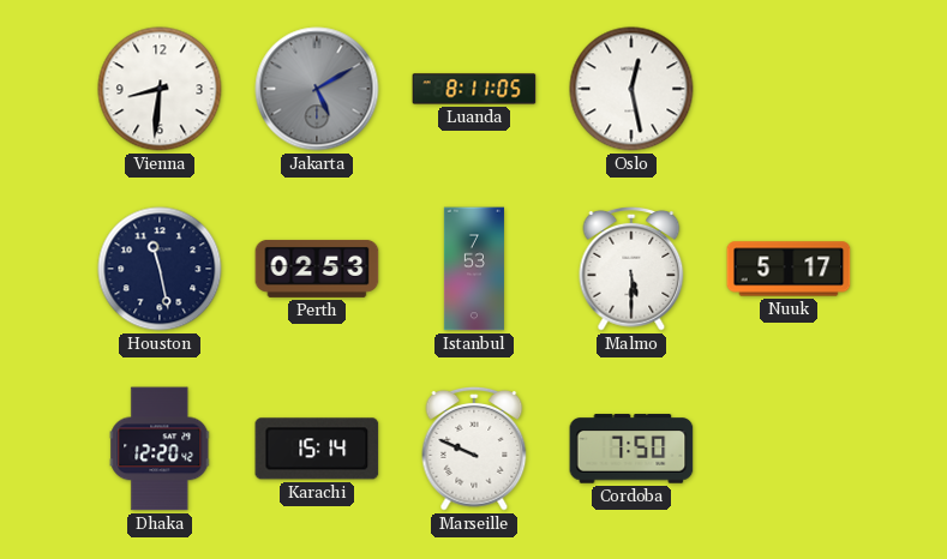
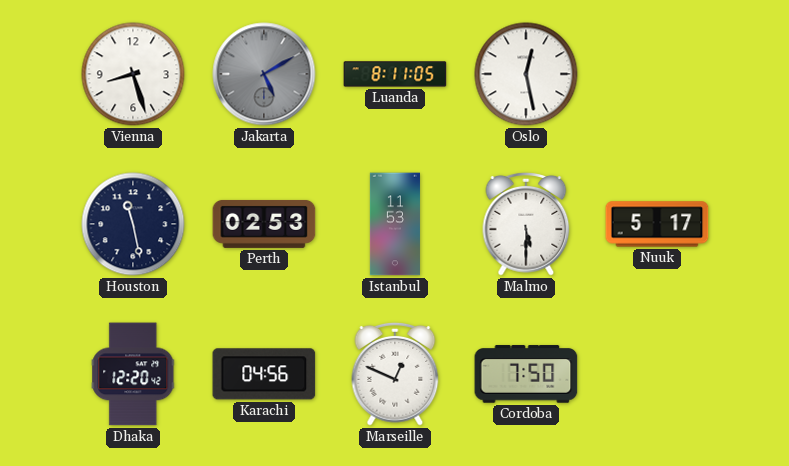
Vienna: 8:31 -> 8:27 (133, 74)
Istanbul: 7:53 -> 11:53 (395, 224)
Karachi: 15:14 -> 04:56 (264, 374)
Marseille: 9:49 -> 12:49 (395, 374)
